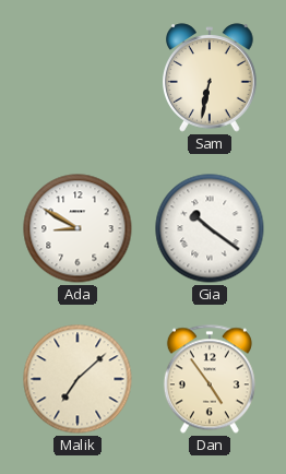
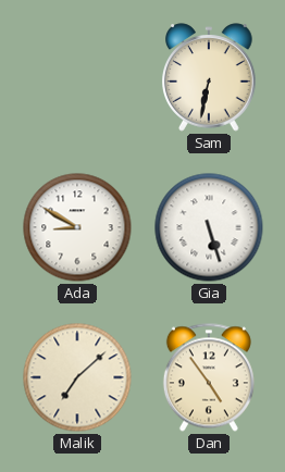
Gia: 10:21 -> 5:27 (209, 227)
